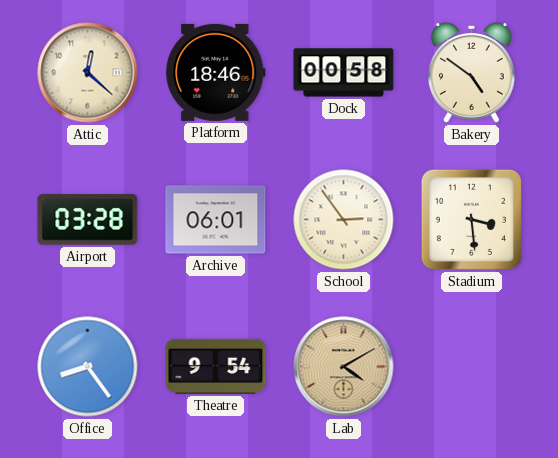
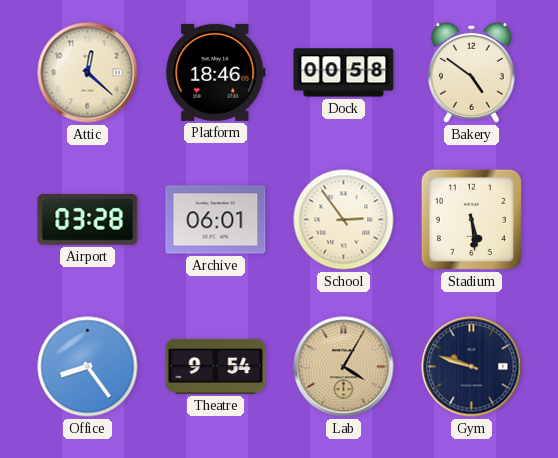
Stadium: 3:29 -> 5:29 (471, 219)
Lab: 4:10 -> 4:05 (344, 367)
Gym: none -> 9:48 (472, 367)
